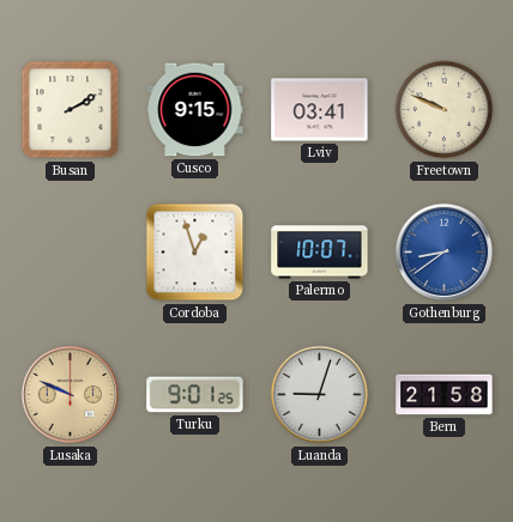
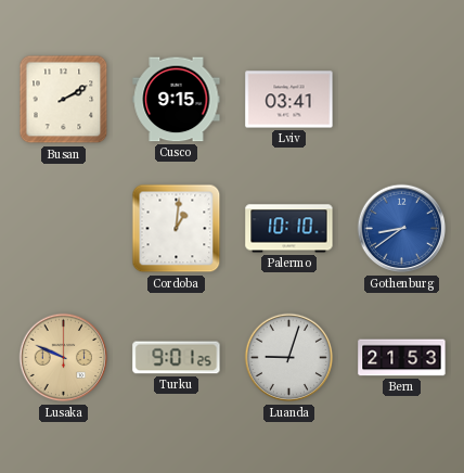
Freetown: 9:49 -> none (445, 110)
Cordoba: 12:57 -> 1:01 (177, 229)
Palermo: 10:07 -> 10:10 (289, 229)
Bern: 21:58 -> 21:53 (402, 358)
